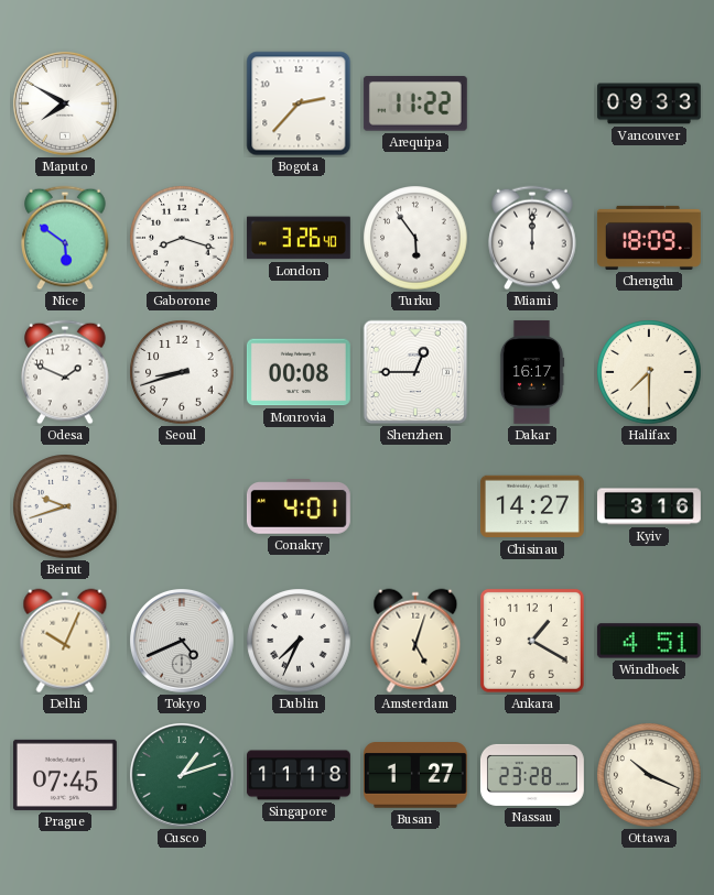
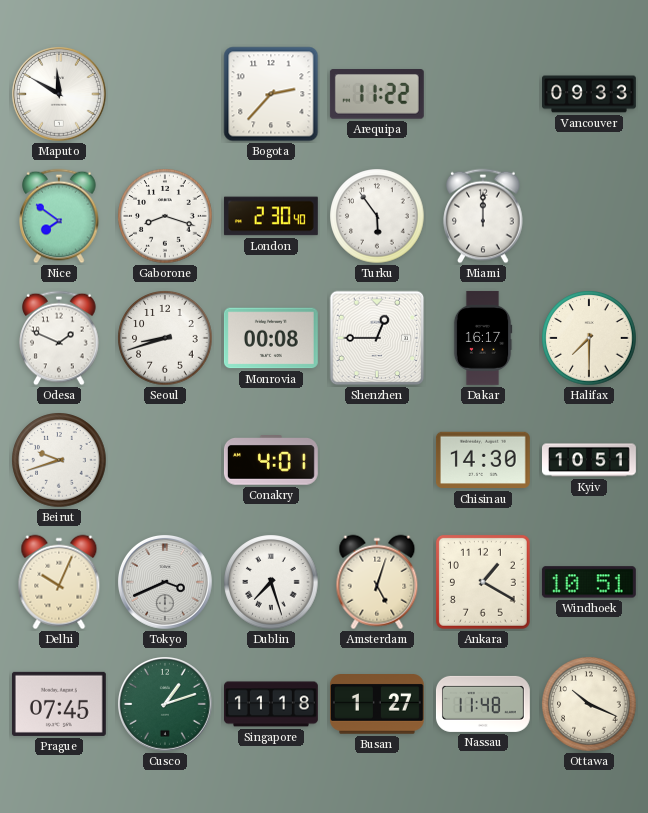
Maputo: 7:50 -> 11:50 (60, 95)
Nice: 5:51 -> 7:51 (59, 216)
London: 3:26 -> 2:30 (271, 216)
Chengdu: 18:09 -> none (649, 238)
Chisinau: 14:27 -> 14:30 (483, 460)
Kyiv: 3:16 -> 10:51 (590, 460)
Tokyo: 4:41 -> 3:41 (166, 583)
Dublin: 7:34 -> 7:27 (271, 582)
Windhoek: 4:51 -> 10:51 (589, 582)
Nassau: 23:28 -> 11:48 (483, 704)
